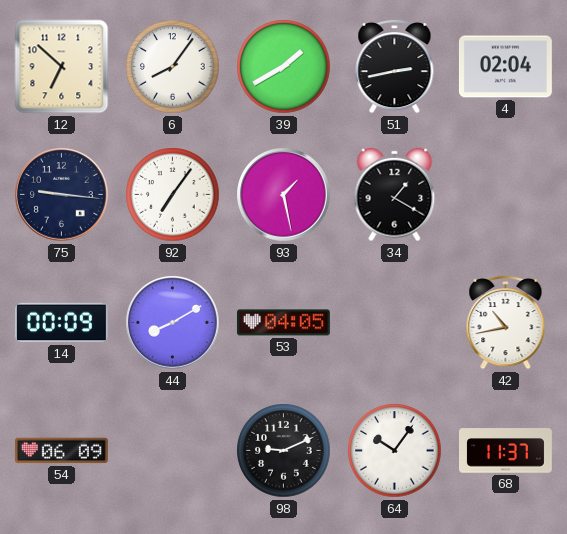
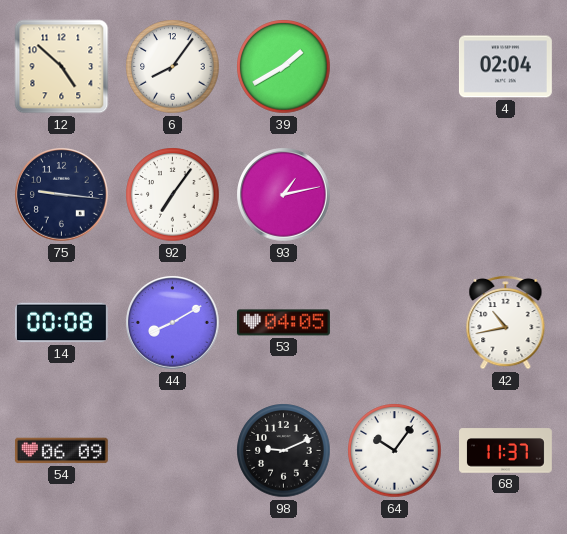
12: 6:52 -> 4:52 (62, 67)
51: 2:43 -> none (395, 66)
93: 1:28 -> 1:13 (284, 195)
34: 1:20 -> none (395, 195)
14: 00:09 -> 00:08 (61, 323)
